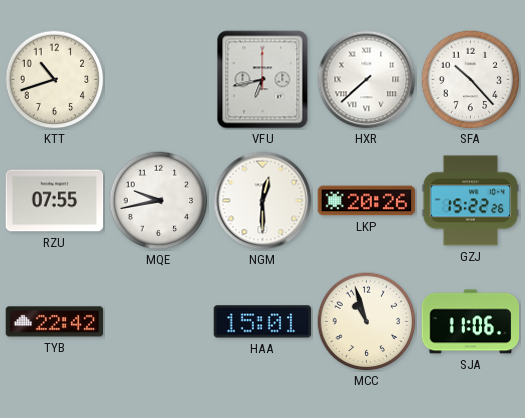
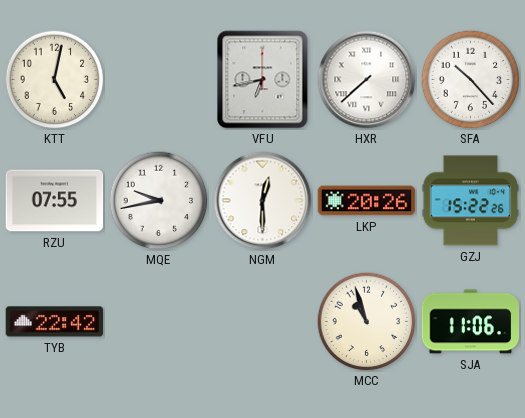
KTT: 10:42 -> 5:02 (55, 80)
HAA: 15:01 -> none (263, 322)
